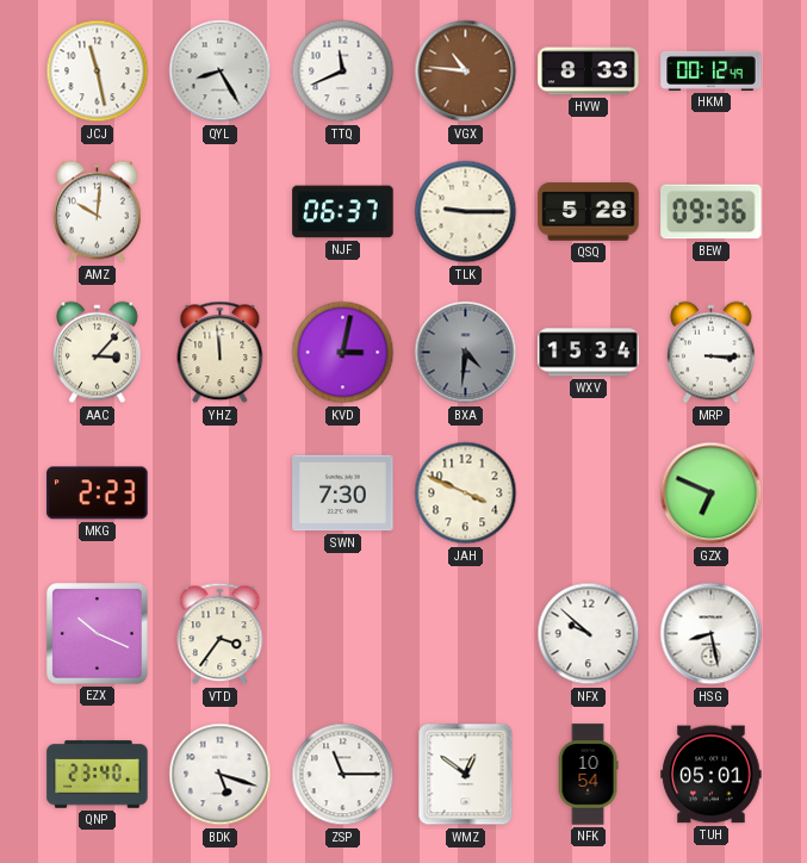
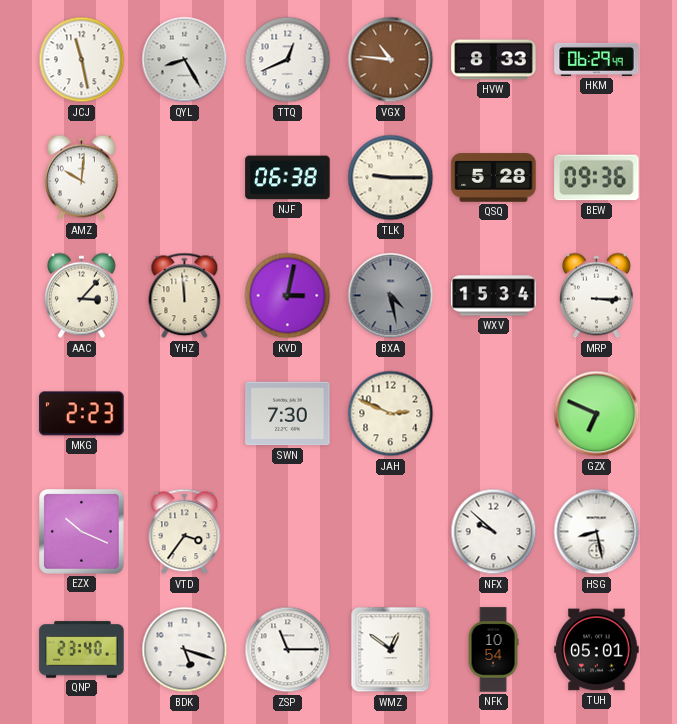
TTQ: 11:41 -> 12:41 (288, 60)
HKM: 00:12 -> 06:29 (597, 59)
NJF: 06:37 -> 06:38 (288, 178)
BXA: 4:31 -> 4:28 (391, 296)
JAH: 3:49 -> 2:49 (391, 414)
